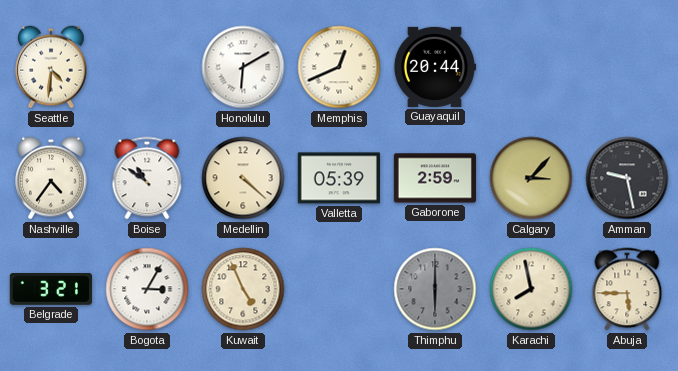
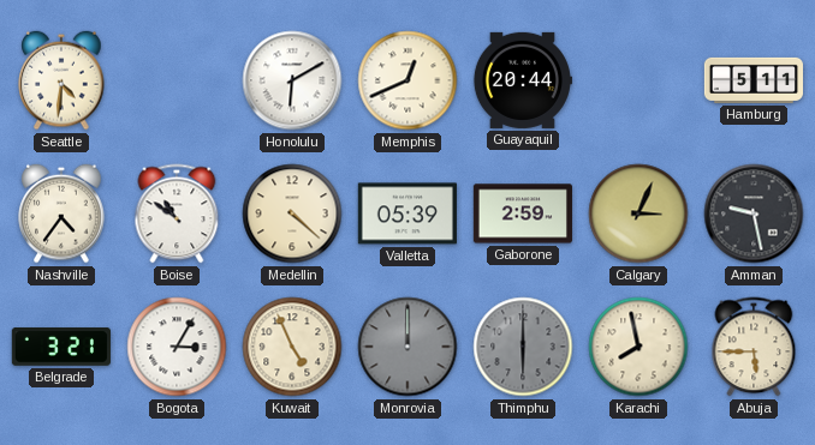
Hamburg: none -> 5:11 (752, 80)
Calgary: 3:07 -> 3:04 (638, 214)
Monrovia: none -> 12:00 (407, 347)
